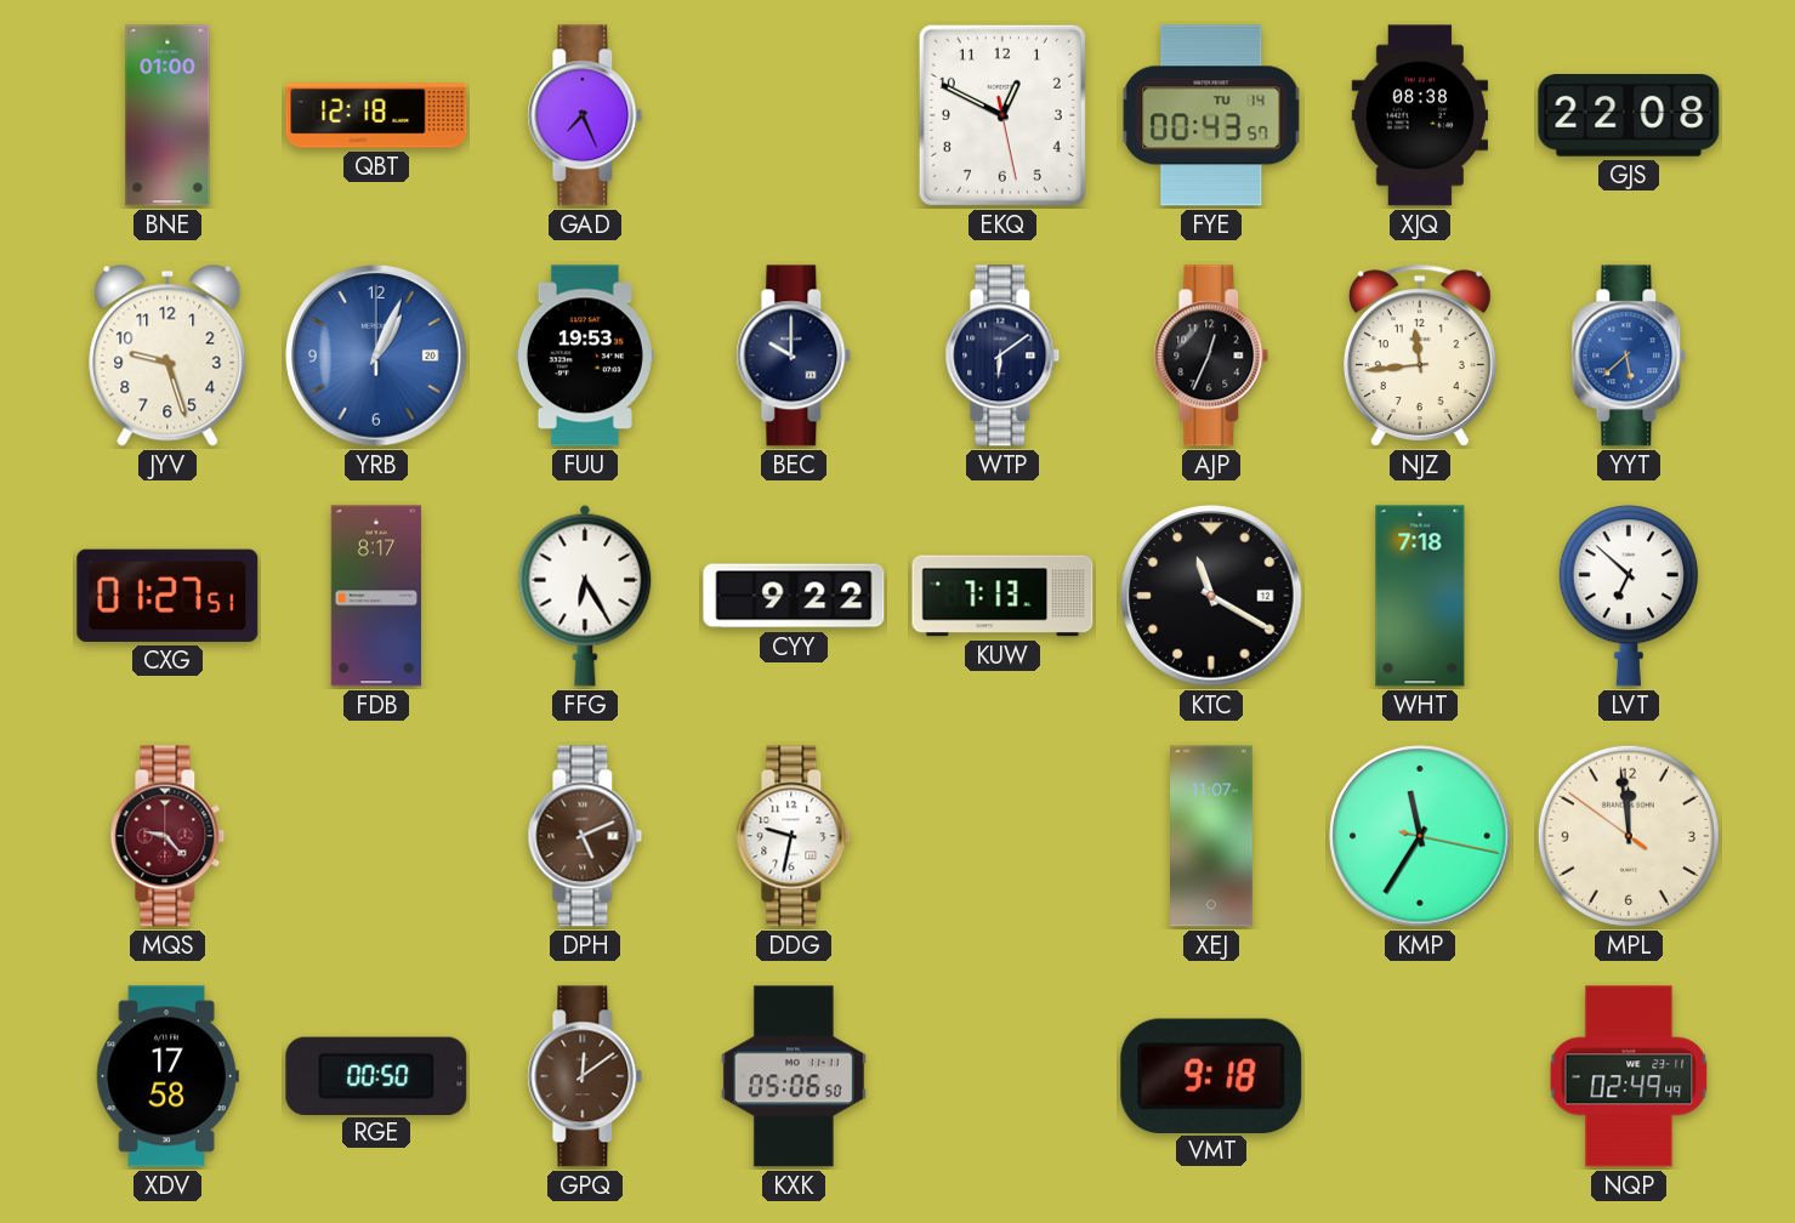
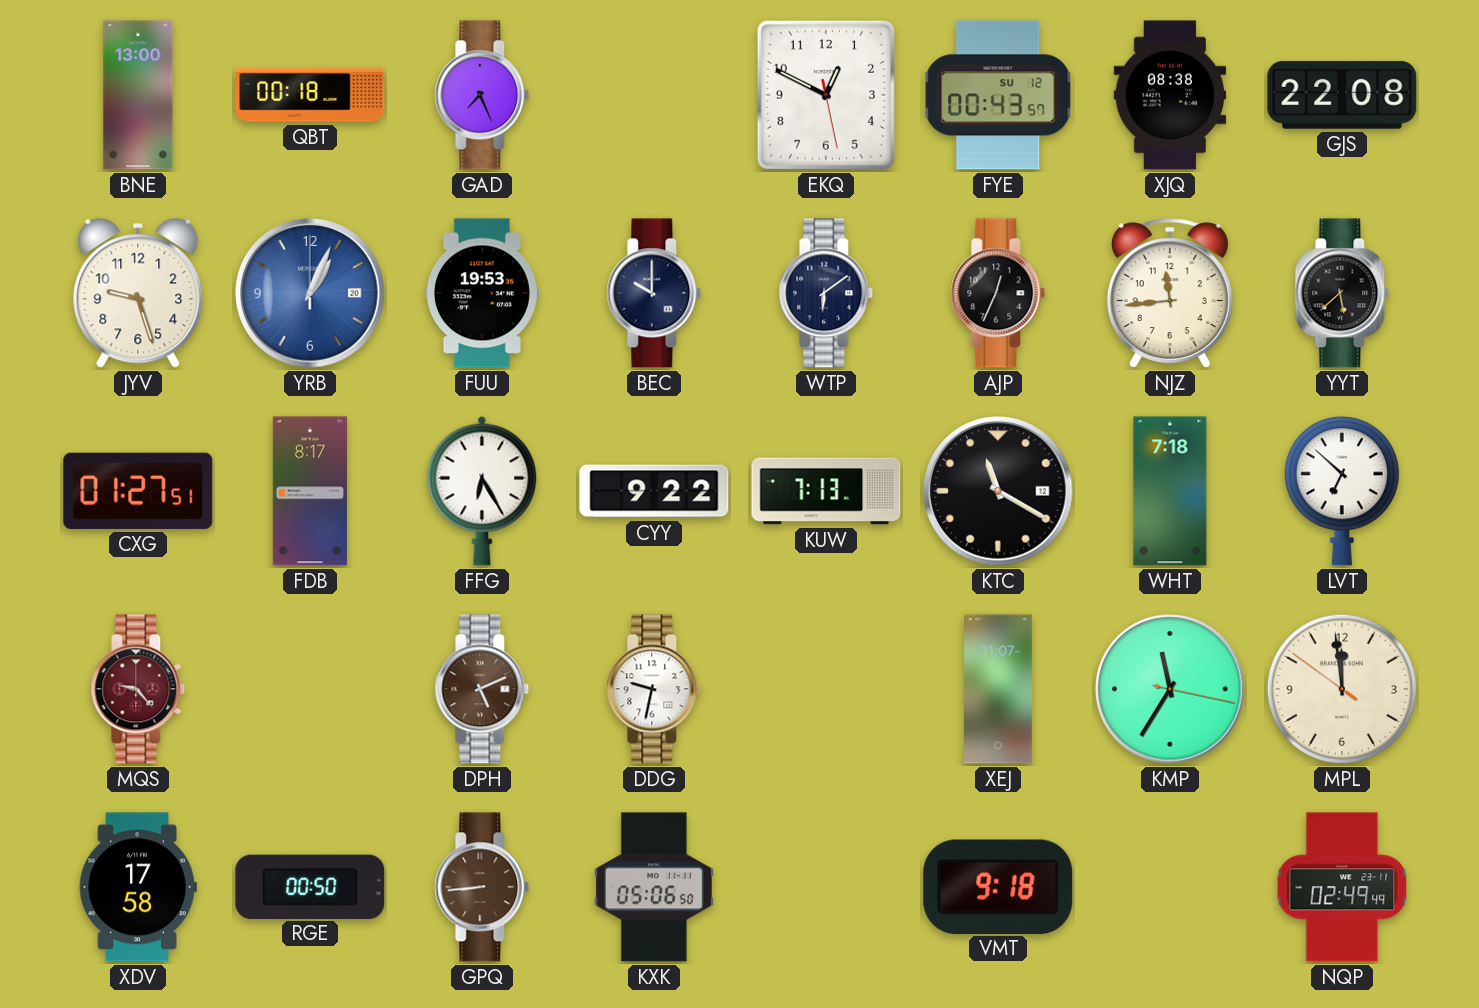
BNE: 01:00 -> 13:00 (138, 95)
QBT: 12:18 -> 00:18 (310, 95)
FYE date: TU 14 -> SU 12 (998, 95)
YYT dial: blue -> black (1342, 293)
GPQ: 12:09 -> 8:44 (482, 887)
